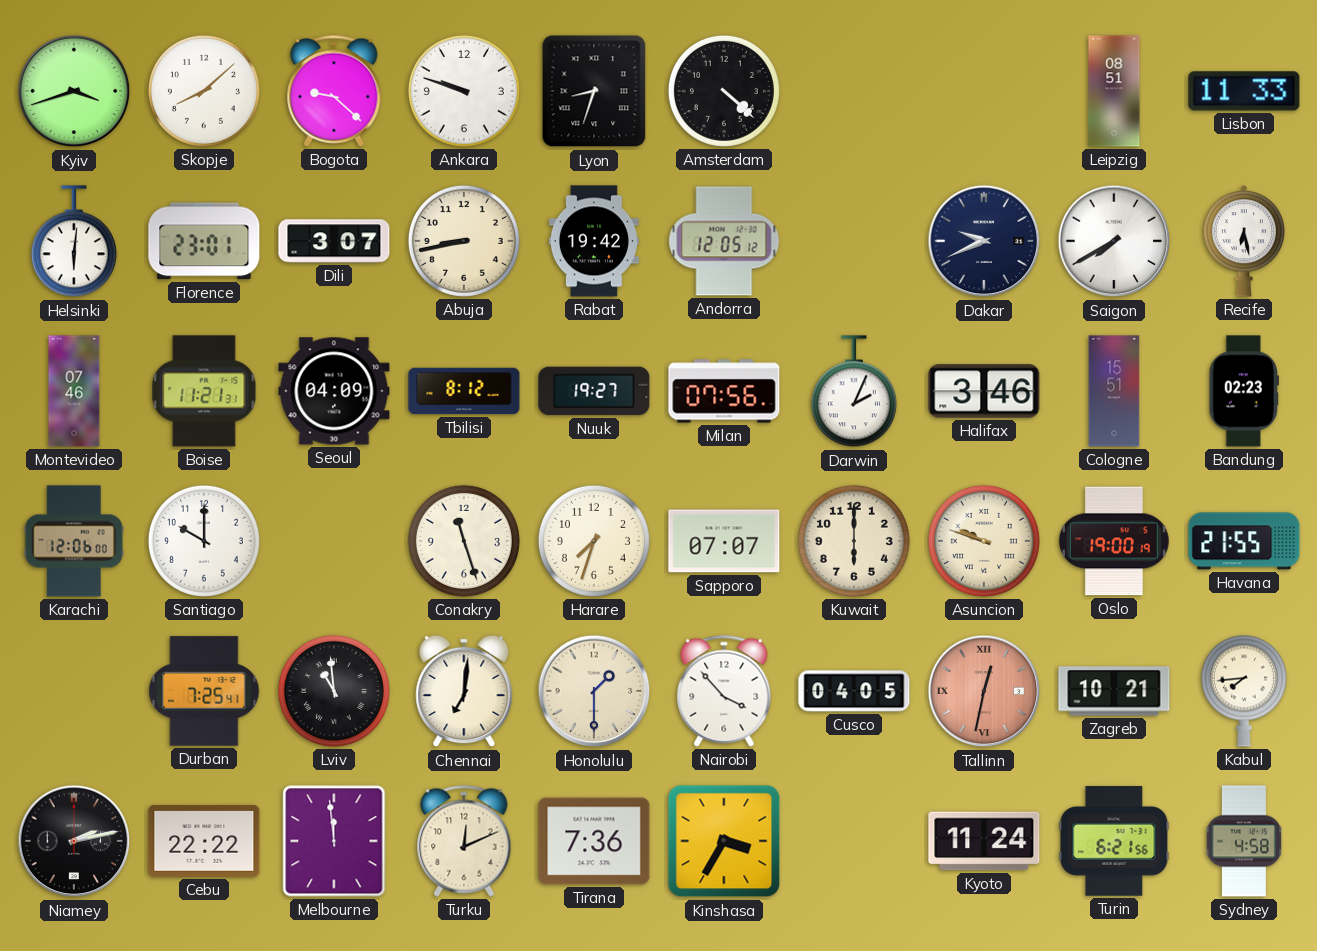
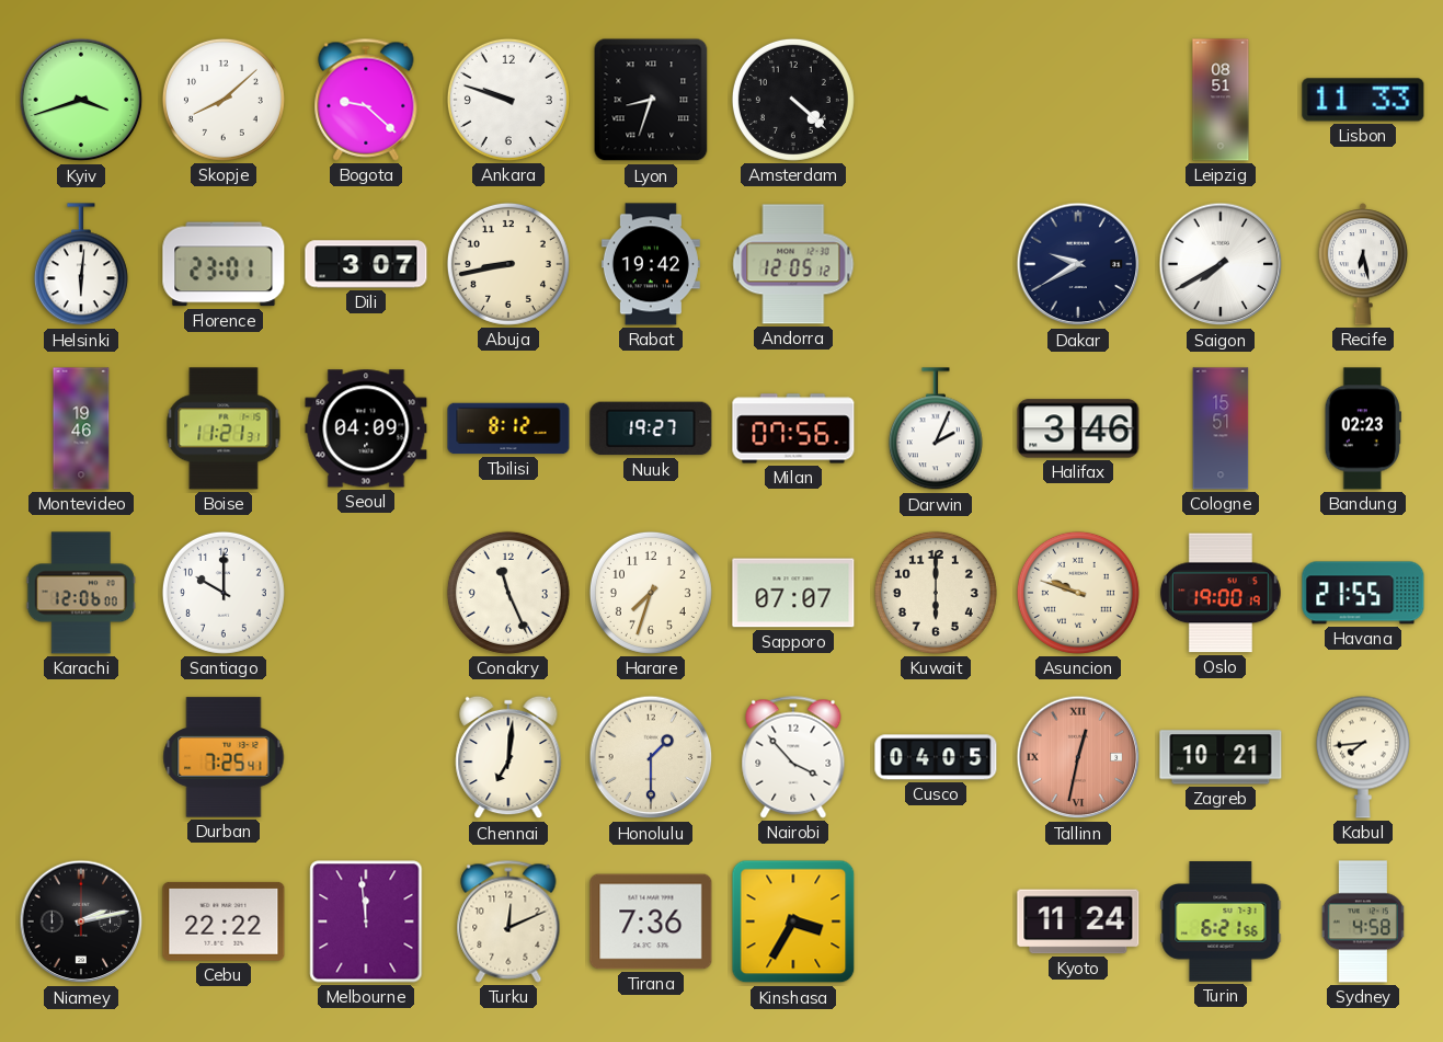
Dakar: 9:41 -> 9:40 (1078, 264)
Montevideo: 07:46 -> 19:46 (81, 428)
Conakry: 11:27 -> 11:26 (508, 593)
Lviv: 10:59 -> none (334, 691)
